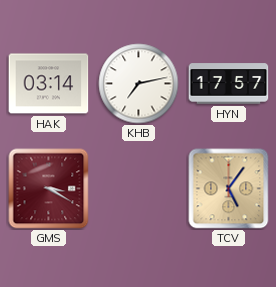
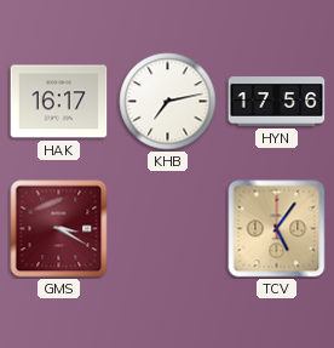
HAK: 03:14 -> 16:17 (59, 102)
HYN: 17:57 -> 17:56 (277, 102)
